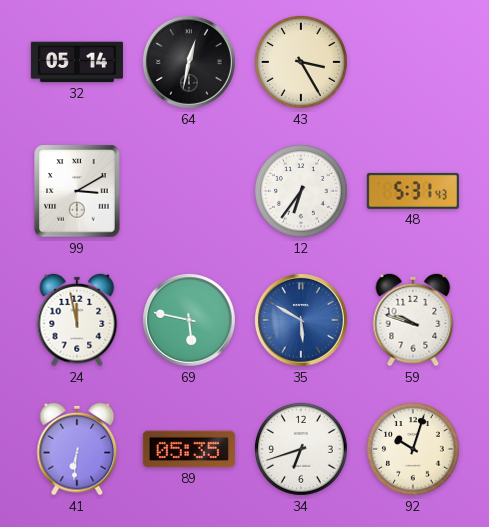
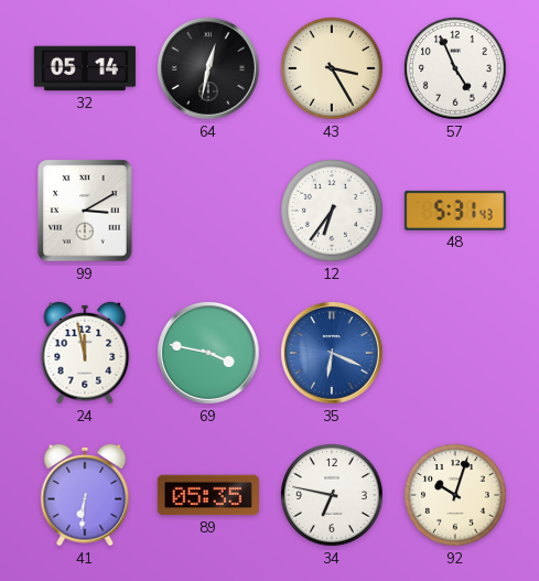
57: none -> 4:56 (456, 69)
69: 5:47 -> 3:47 (208, 353)
35: 5:50 -> 6:19 (332, 353)
59: 9:48 -> none (413, 320)
34: 6:42 -> 6:47 (333, 496)
